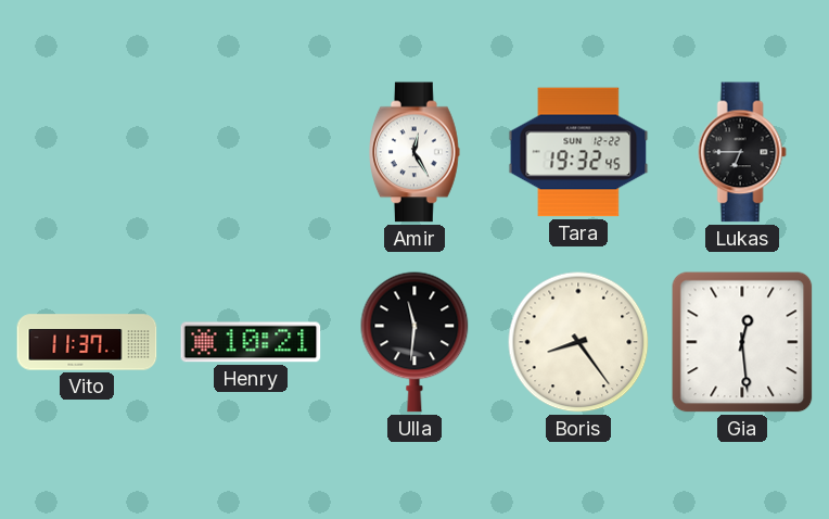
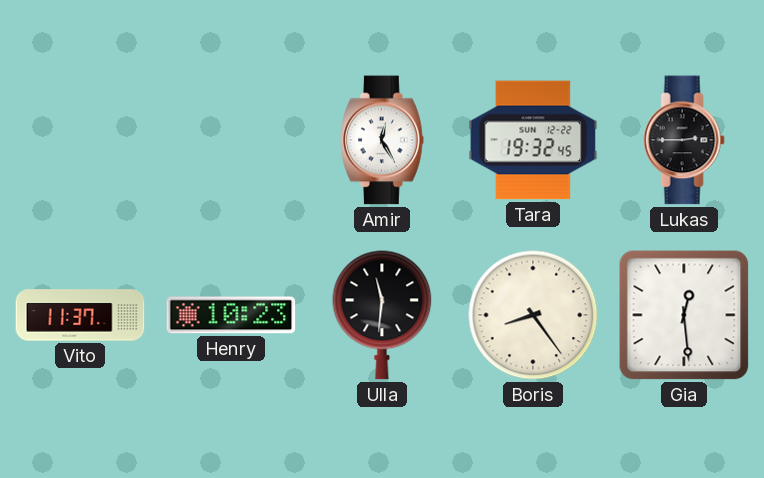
Lukas: 6:45 -> 2:45 (684, 140)
Henry: 10:21 -> 10:23 (231, 315)
